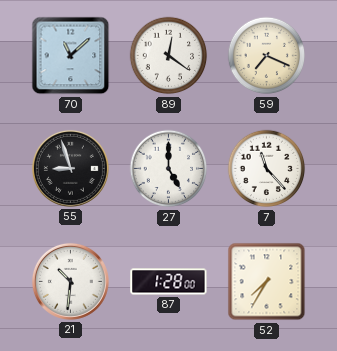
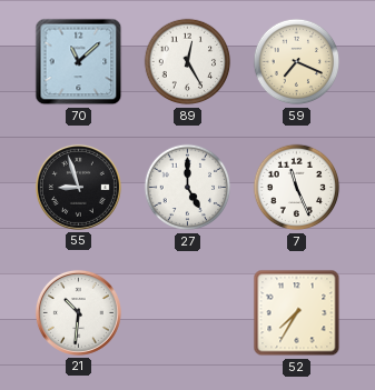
89: 12:21 -> 12:25 (188, 62)
7: 11:23 -> 11:26 (297, 188)
87: 1:28 -> none (169, 282)
